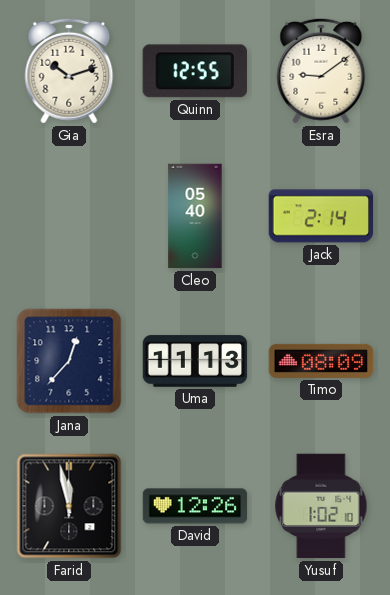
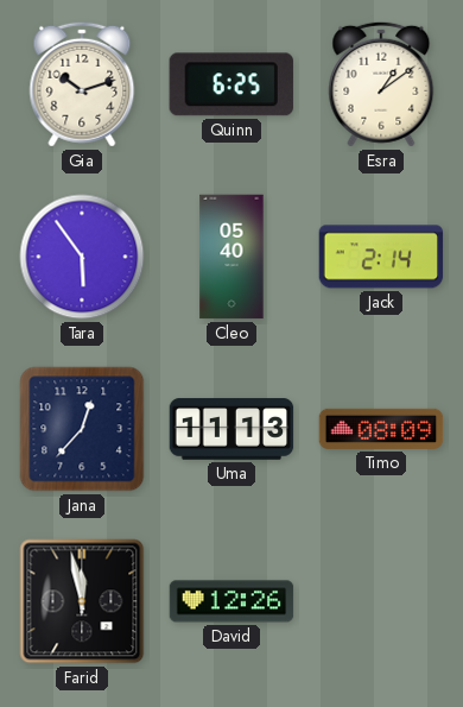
Quinn: 12:55 -> 6:25 (231, 84)
Esra: 9:09 -> 1:09 (381, 84)
Tara: none -> 5:54 (82, 257)
Yusuf: 1:02 -> none (321, 506)
